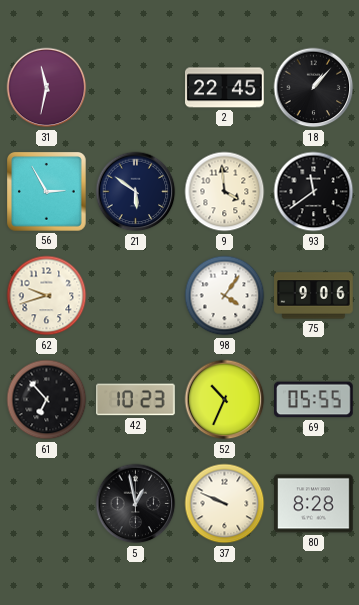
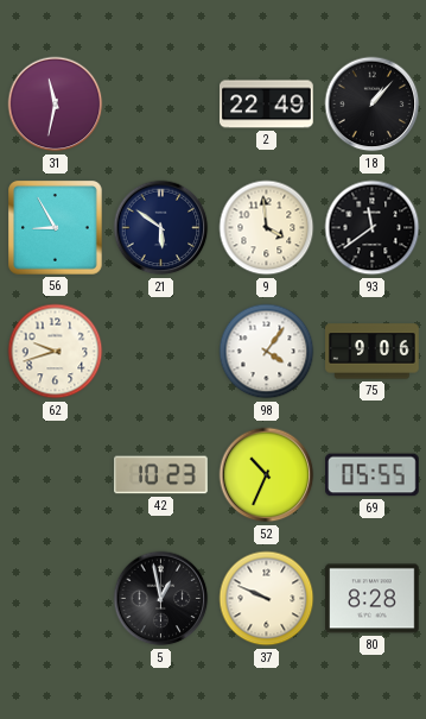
2: 22:45 -> 22:49 (267, 105)
56: 2:55 -> 8:55 (56, 228)
61: 6:53 -> none (47, 400)
